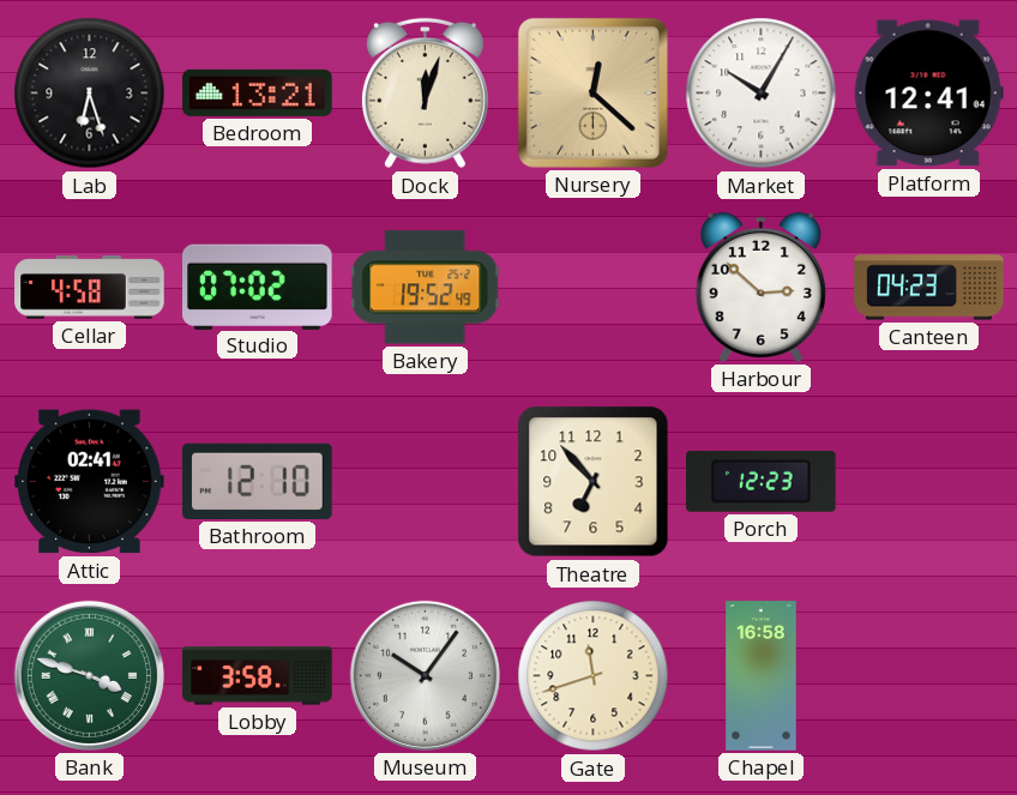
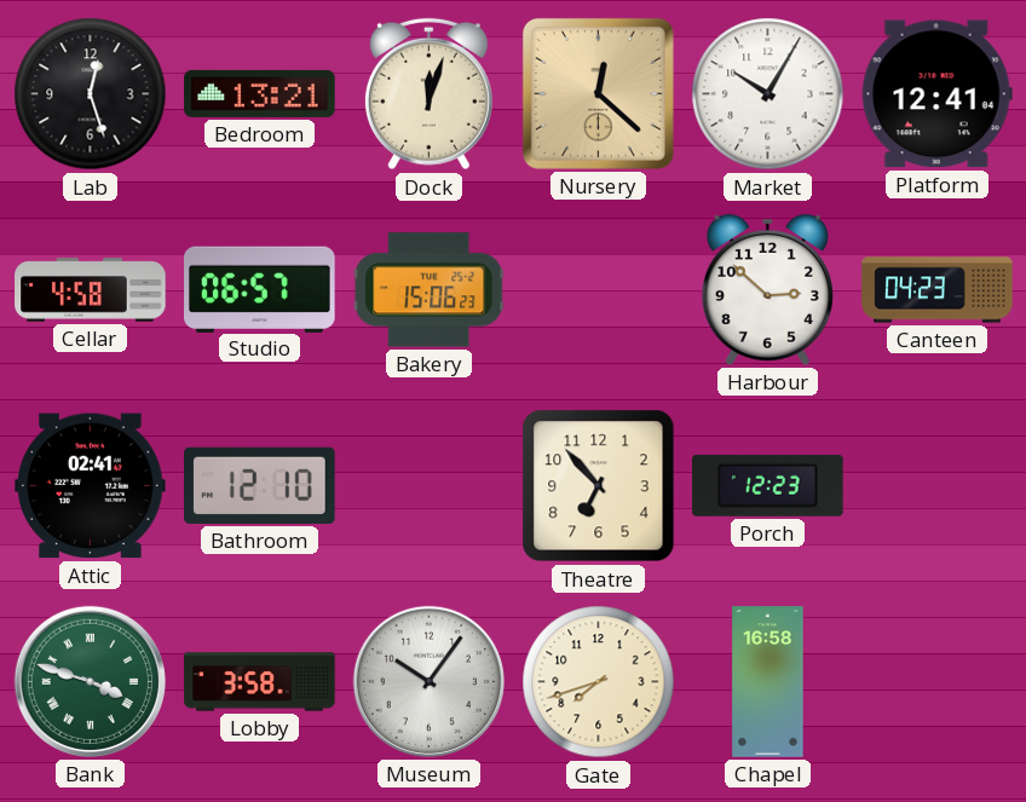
Lab: 6:27 -> 12:27 (91, 94)
Studio: 07:02 -> 06:57 (260, 289)
Bakery: 19:52 -> 15:06 (430, 290)
Gate: 11:42 -> 7:42 (599, 682)
